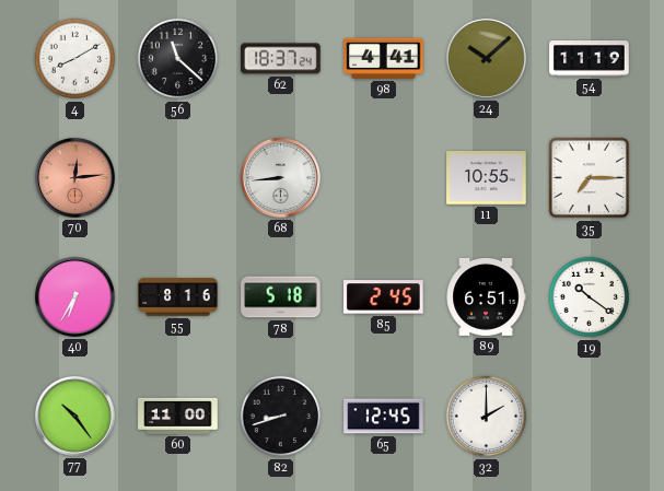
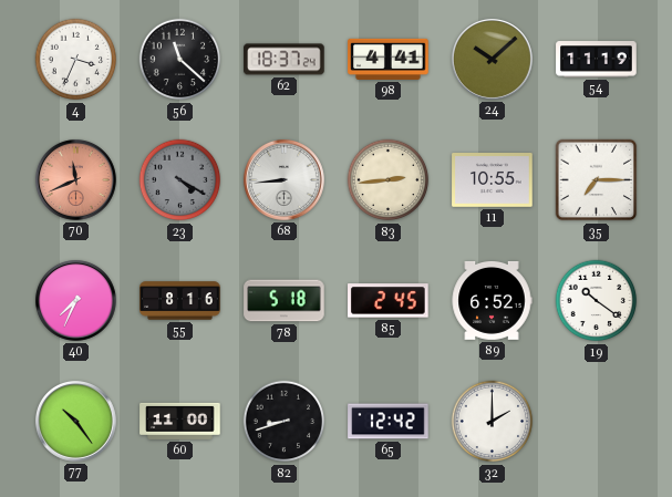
4: 8:10 -> 3:34 (76, 60)
70: 12:14 -> 11:41 (75, 179)
23: none -> 4:20 (180, 180)
83: none -> 2:44 (389, 180)
40: 6:35 -> 7:34 (75, 300)
89: 6:51 -> 6:52 (492, 300)
65: 12:45 -> 12:42 (389, 422)
